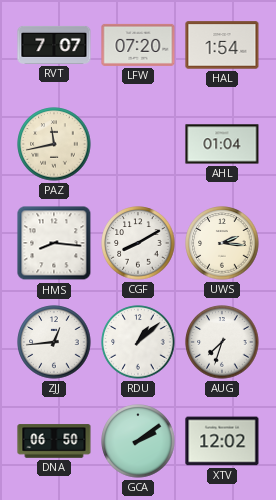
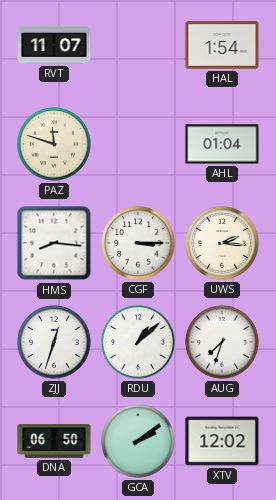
RVT: 7:07 -> 11:07 (54, 45)
LFW: 07:20 -> none (138, 45)
PAZ: 11:43 -> 11:48 (54, 144)
CGF: 8:10 -> 3:15 (138, 243)
ZJJ: 12:44 -> 12:33 (54, 342)
